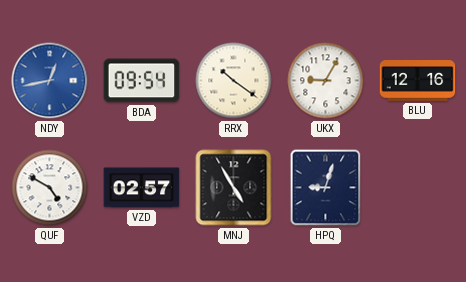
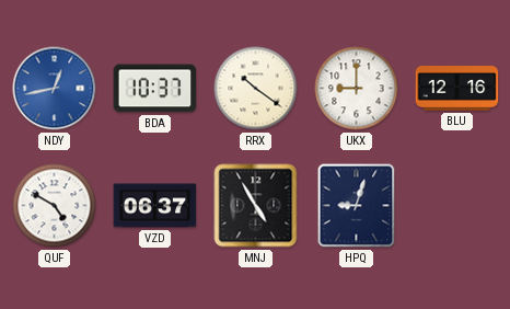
BDA: 09:54 -> 10:37 (155, 89)
UKX: 9:05 -> 9:00 (357, 89)
VZD: 02:57 -> 06:37 (155, 206)
